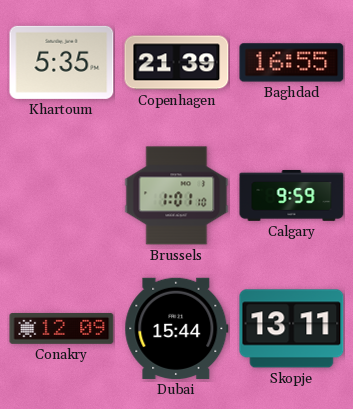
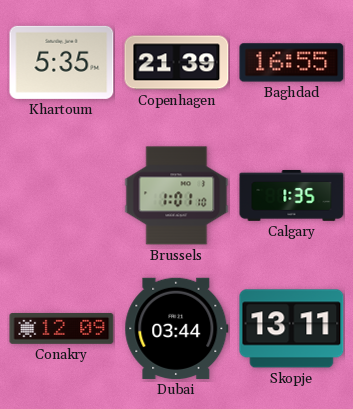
Calgary: 9:59 -> 1:35 (292, 195)
Dubai: 15:44 -> 03:44 (177, 328)
